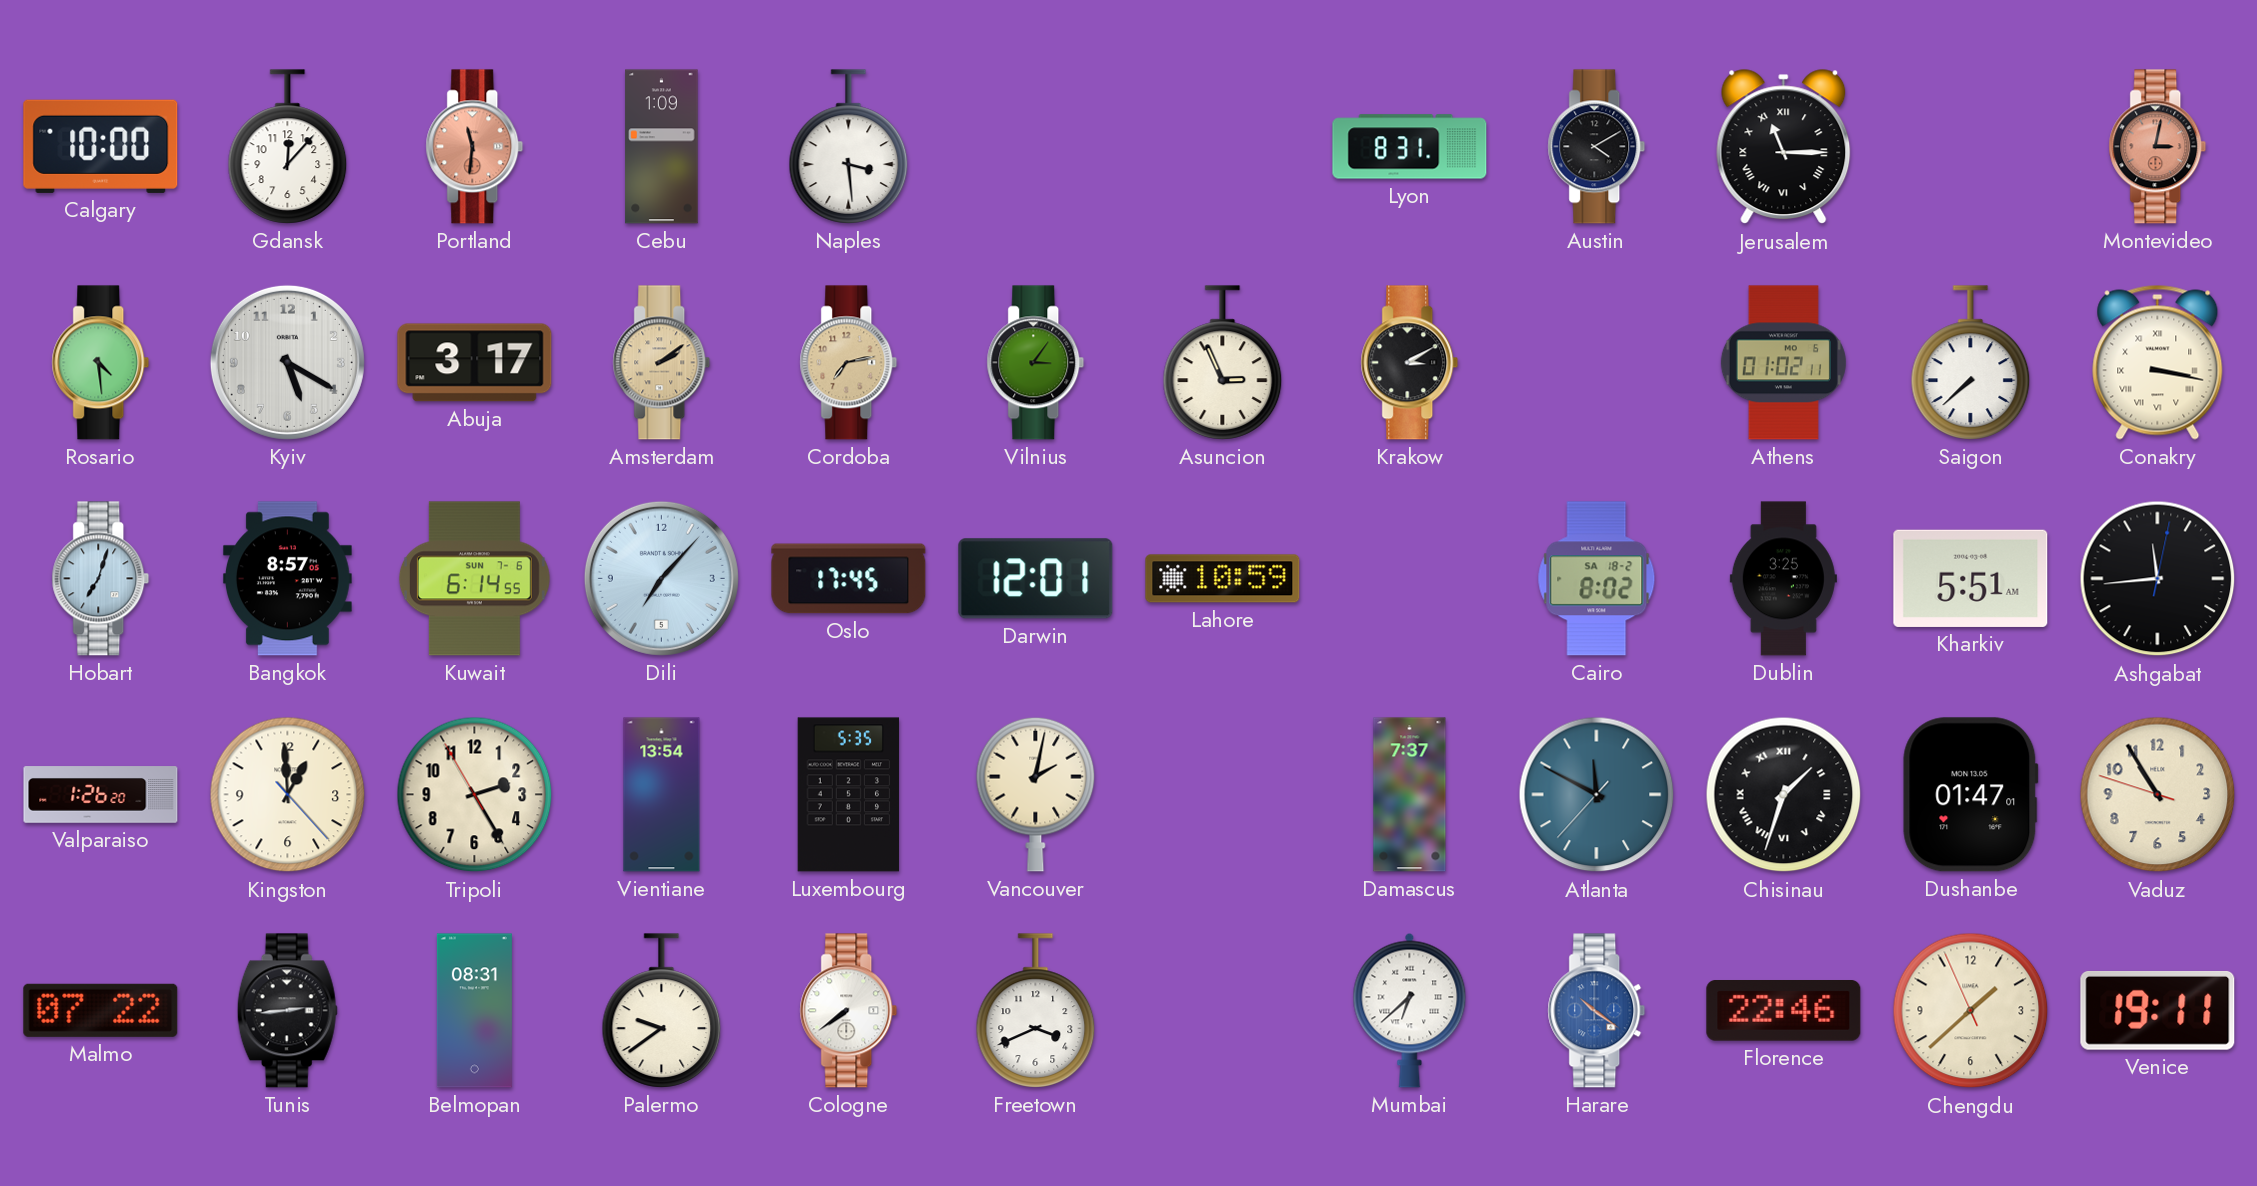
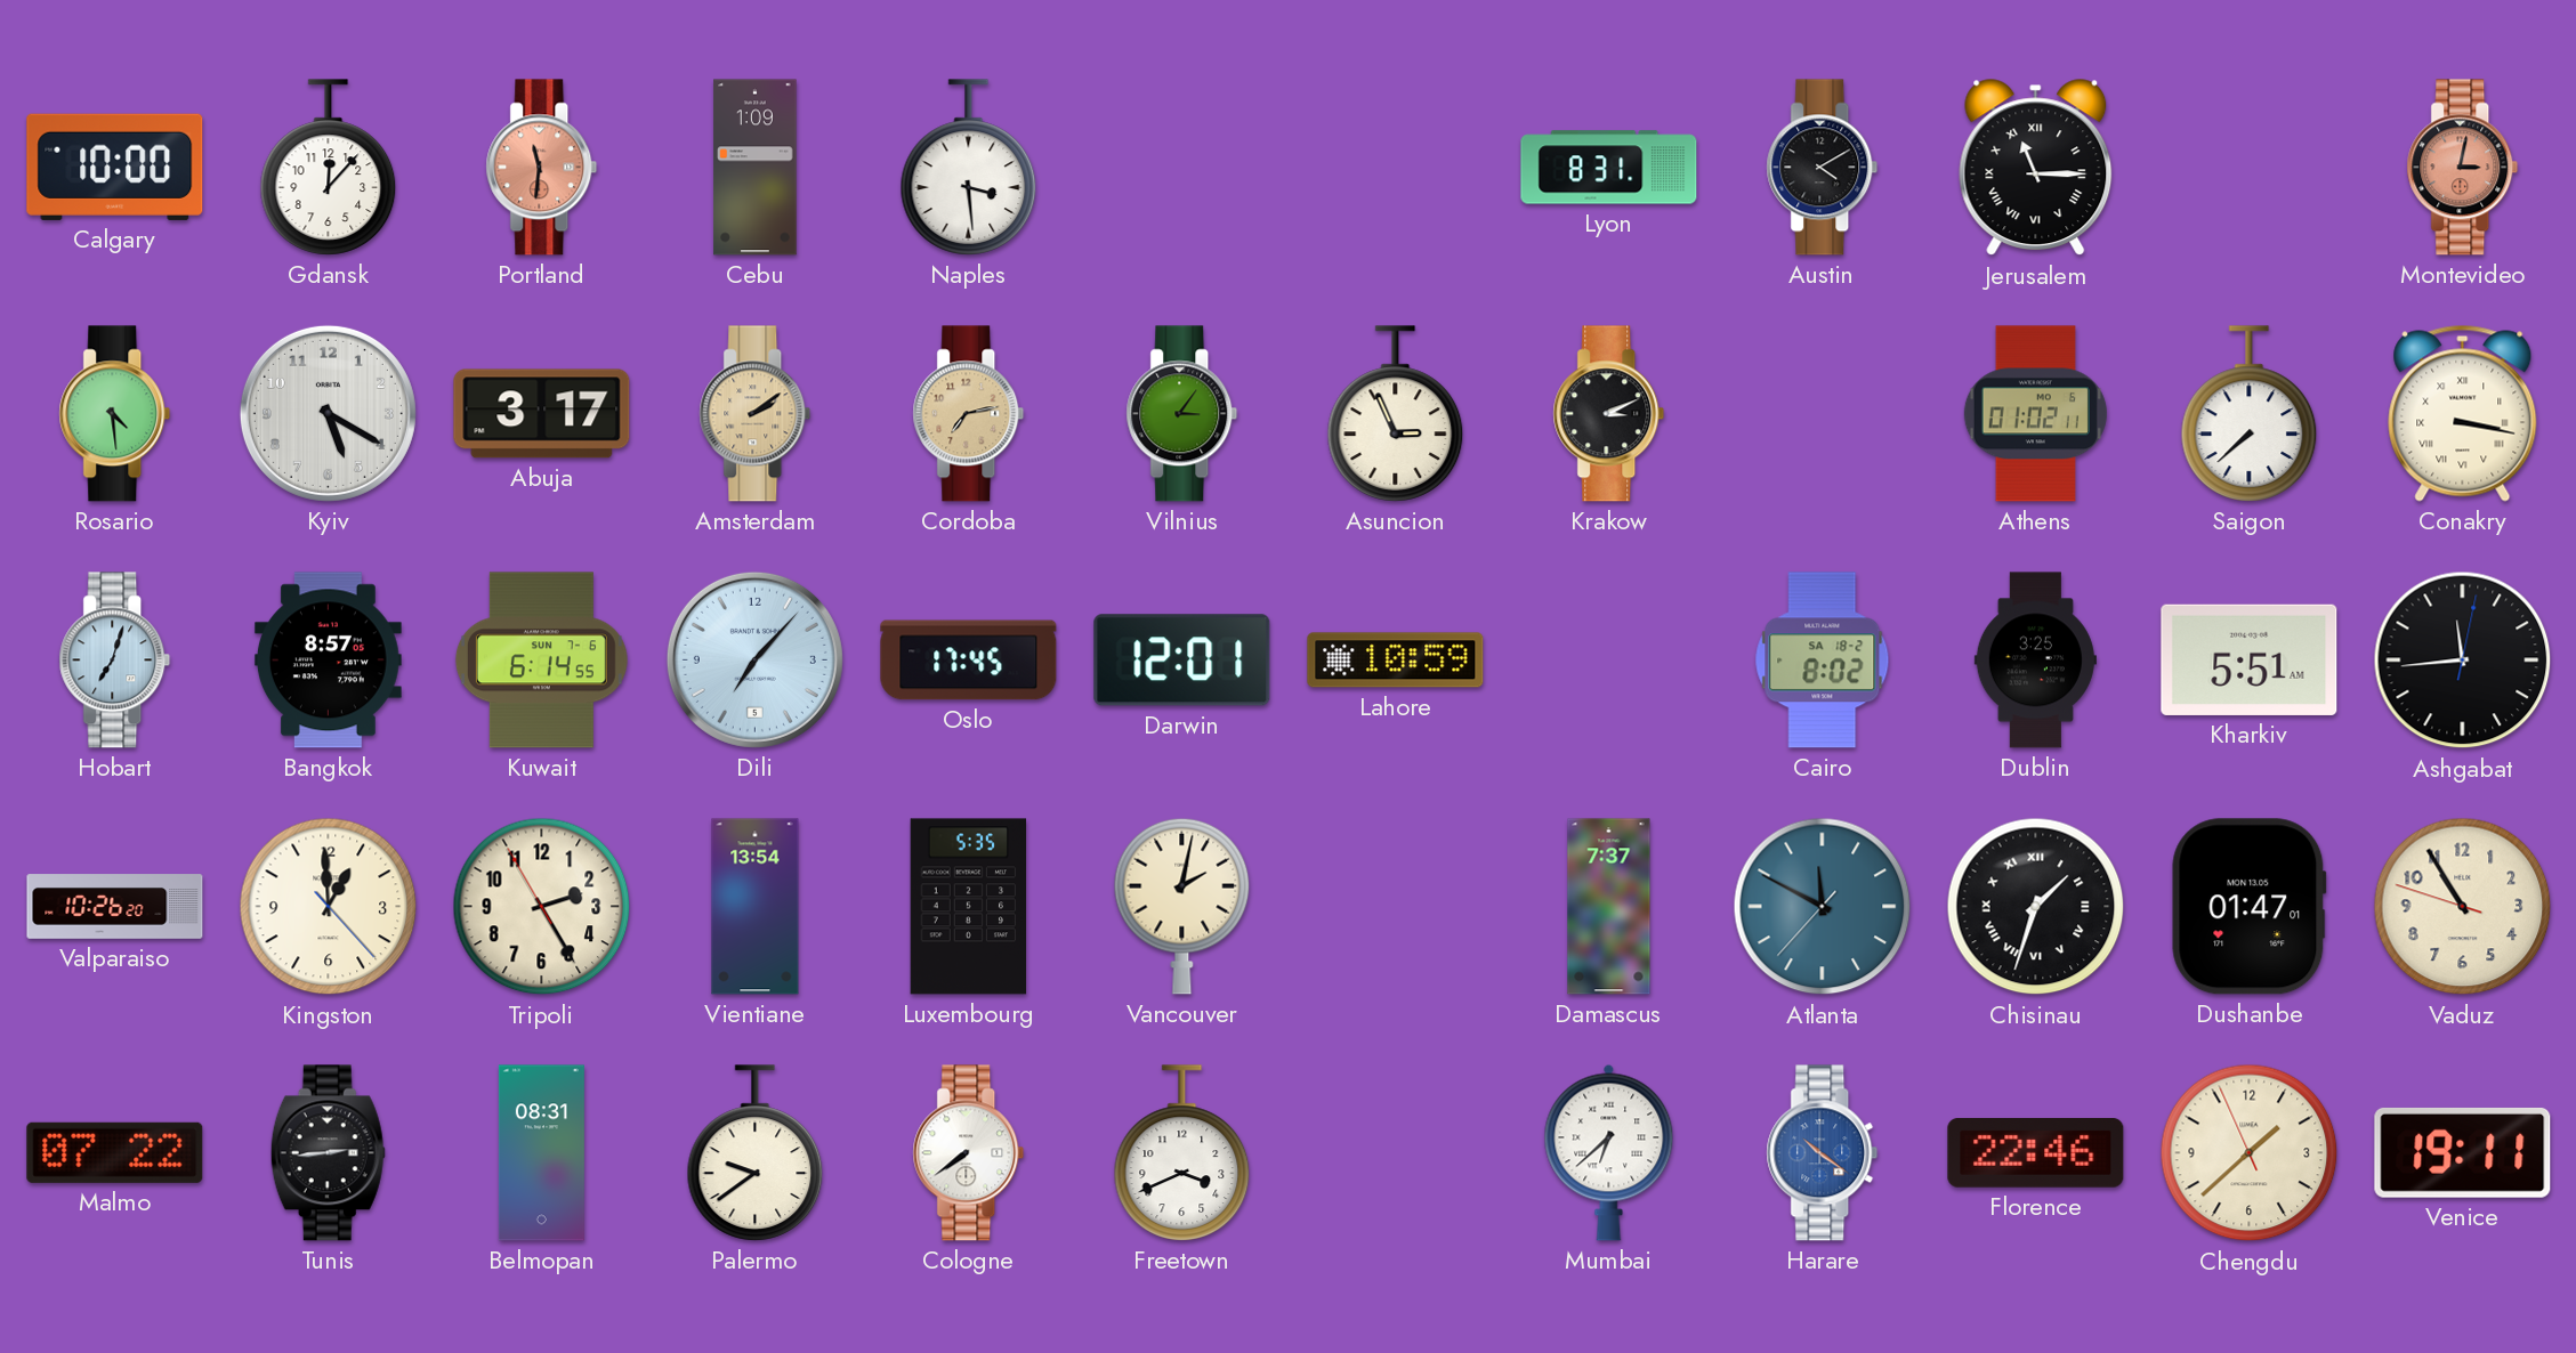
Krakow: 3:10 -> 3:11 (1609, 414)
Valparaiso: 1:26 -> 10:26 (115, 907)
